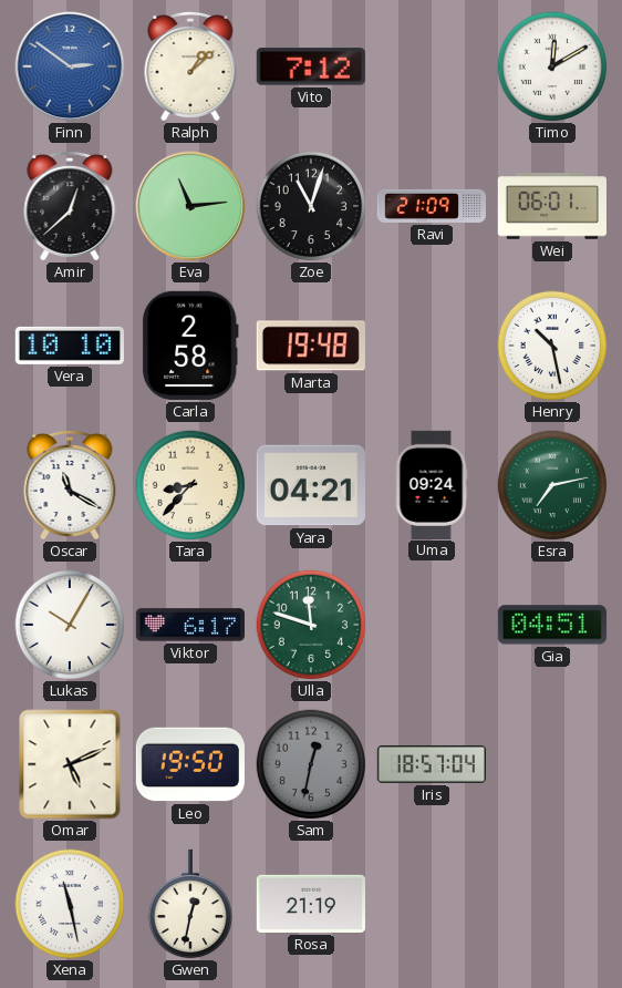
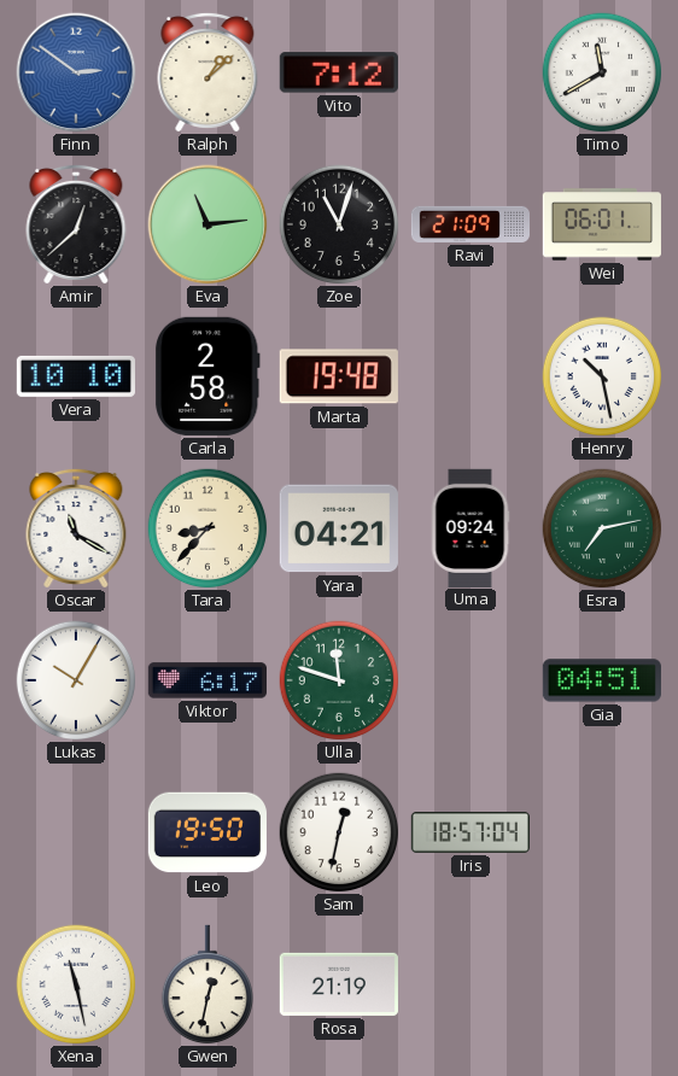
Timo: 12:10 -> 11:40 (602, 72)
Omar: 5:11 -> none (70, 764)
Sam dial: grey -> white (339, 832)
